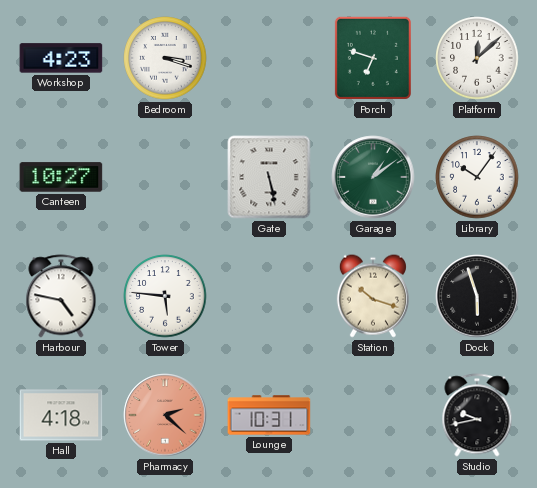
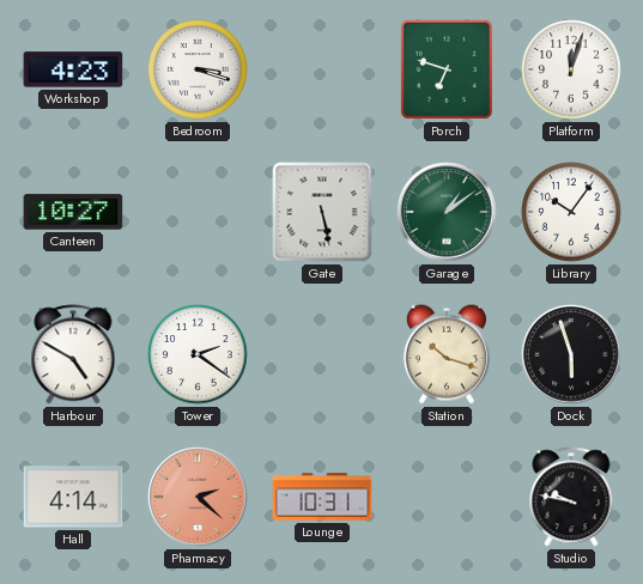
Platform: 12:08 -> 12:03 (571, 69)
Harbour: 4:47 -> 4:50 (73, 354)
Tower: 5:46 -> 2:21 (198, 354)
Hall: 4:18 -> 4:14 (73, 497)
Studio: 9:43 -> 9:47 (571, 497)
